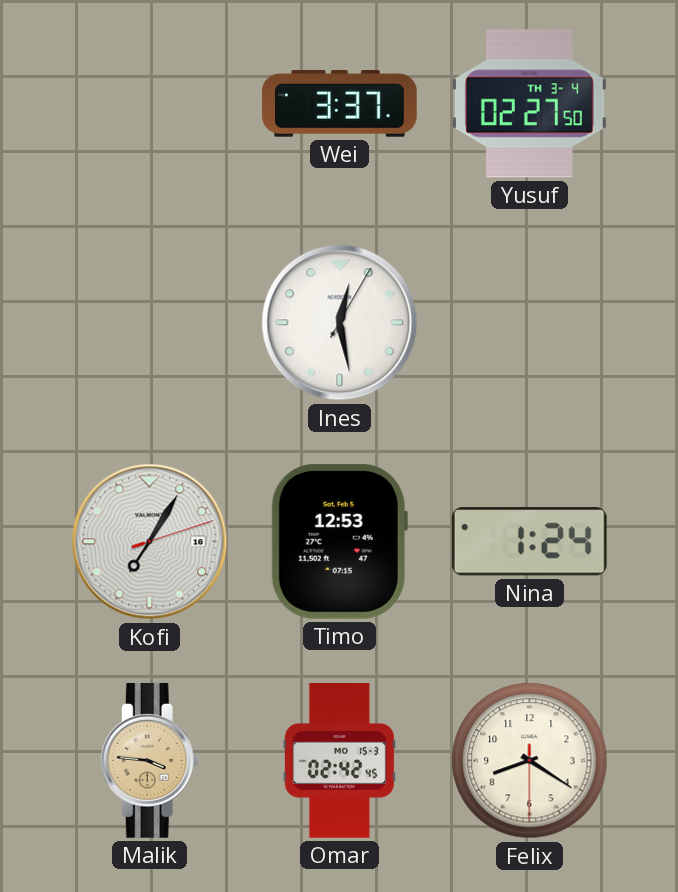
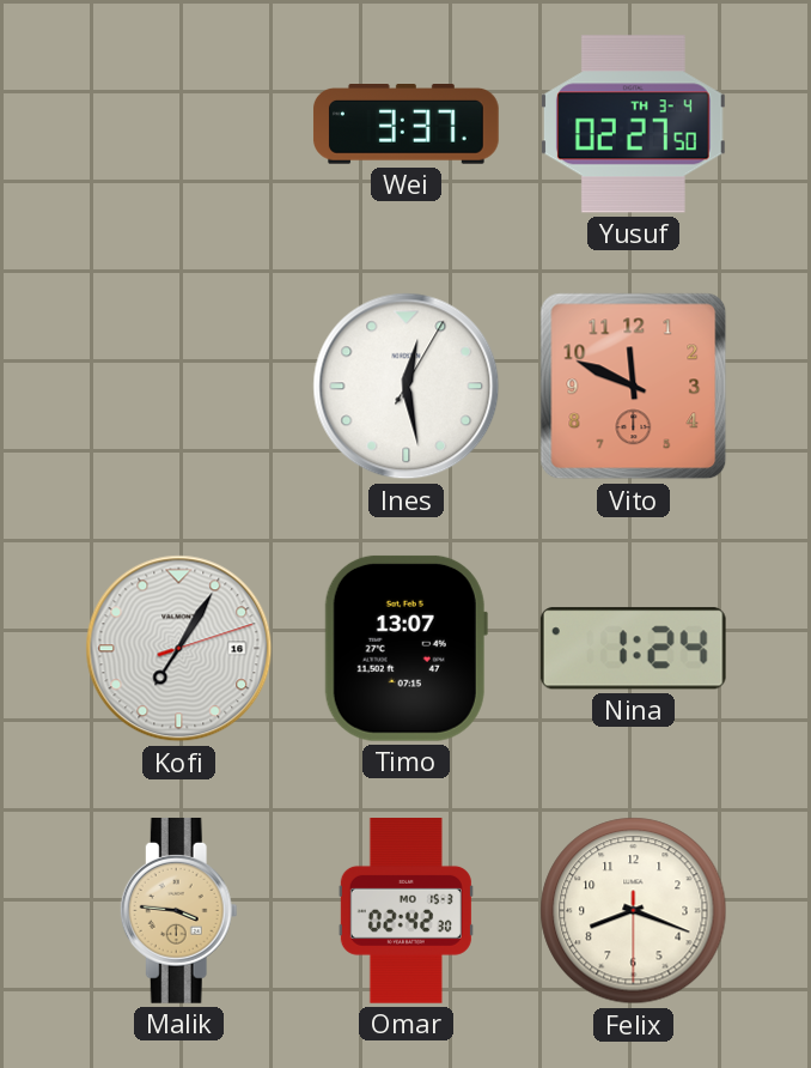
Vito: none -> 11:49 (634, 387)
Timo: 12:53 -> 13:07 (405, 648)
Omar: 02:42:45 -> 02:42:30 (405, 911)
Felix: 8:20 -> 8:18 (634, 911)
